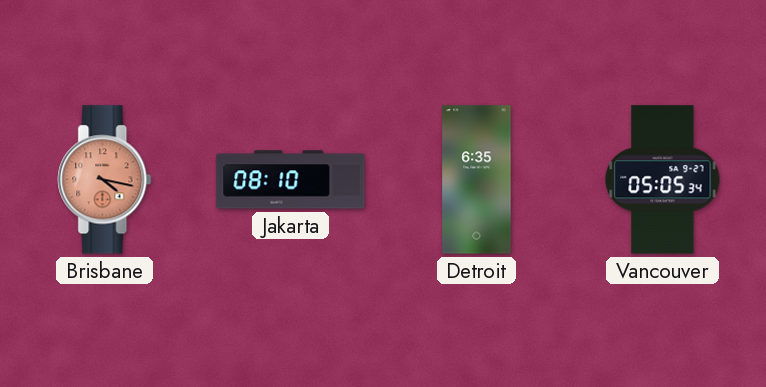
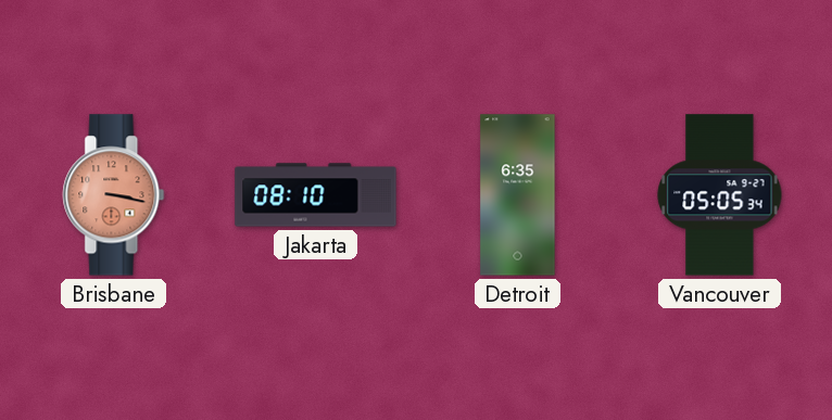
Brisbane: 4:17 -> 3:17 (114, 195)
